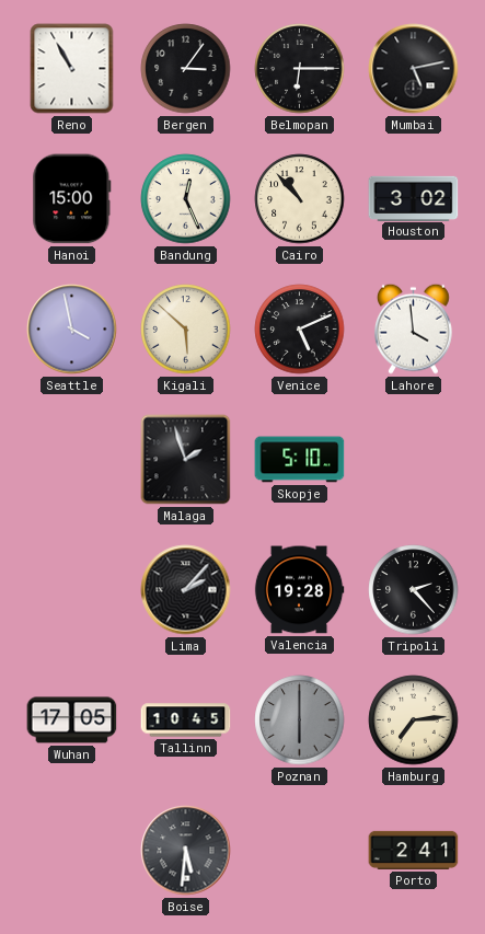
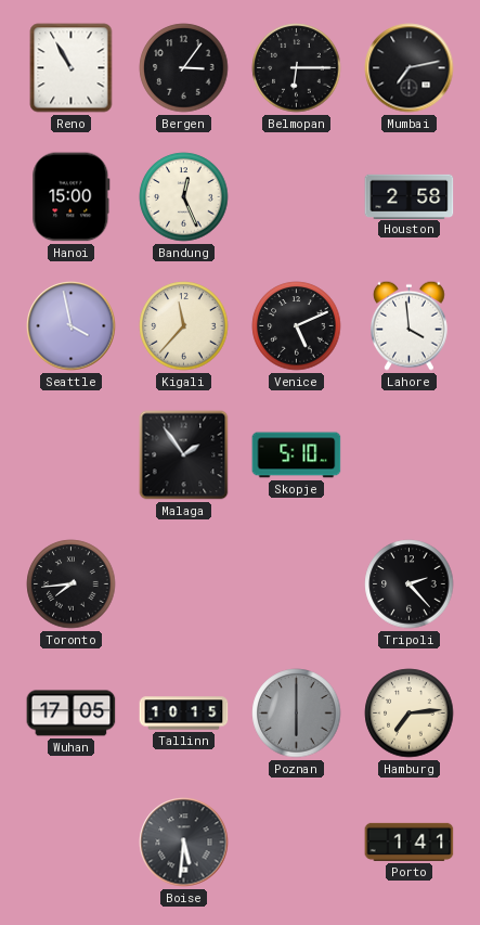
Mumbai: 5:13 -> 7:13 (410, 68)
Cairo: 10:53 -> none (300, 199)
Houston: 3:02 -> 2:58 (410, 196)
Kigali: 5:52 -> 11:37 (184, 326)
Malaga: 1:57 -> 1:54 (184, 455)
Toronto: none -> 7:44 (72, 584)
Lima: 2:07 -> none (186, 590)
Valencia: 19:28 -> none (299, 590)
Tallinn: 10:45 -> 10:15 (184, 714)
Porto: 2:41 -> 1:41 (410, 842)
